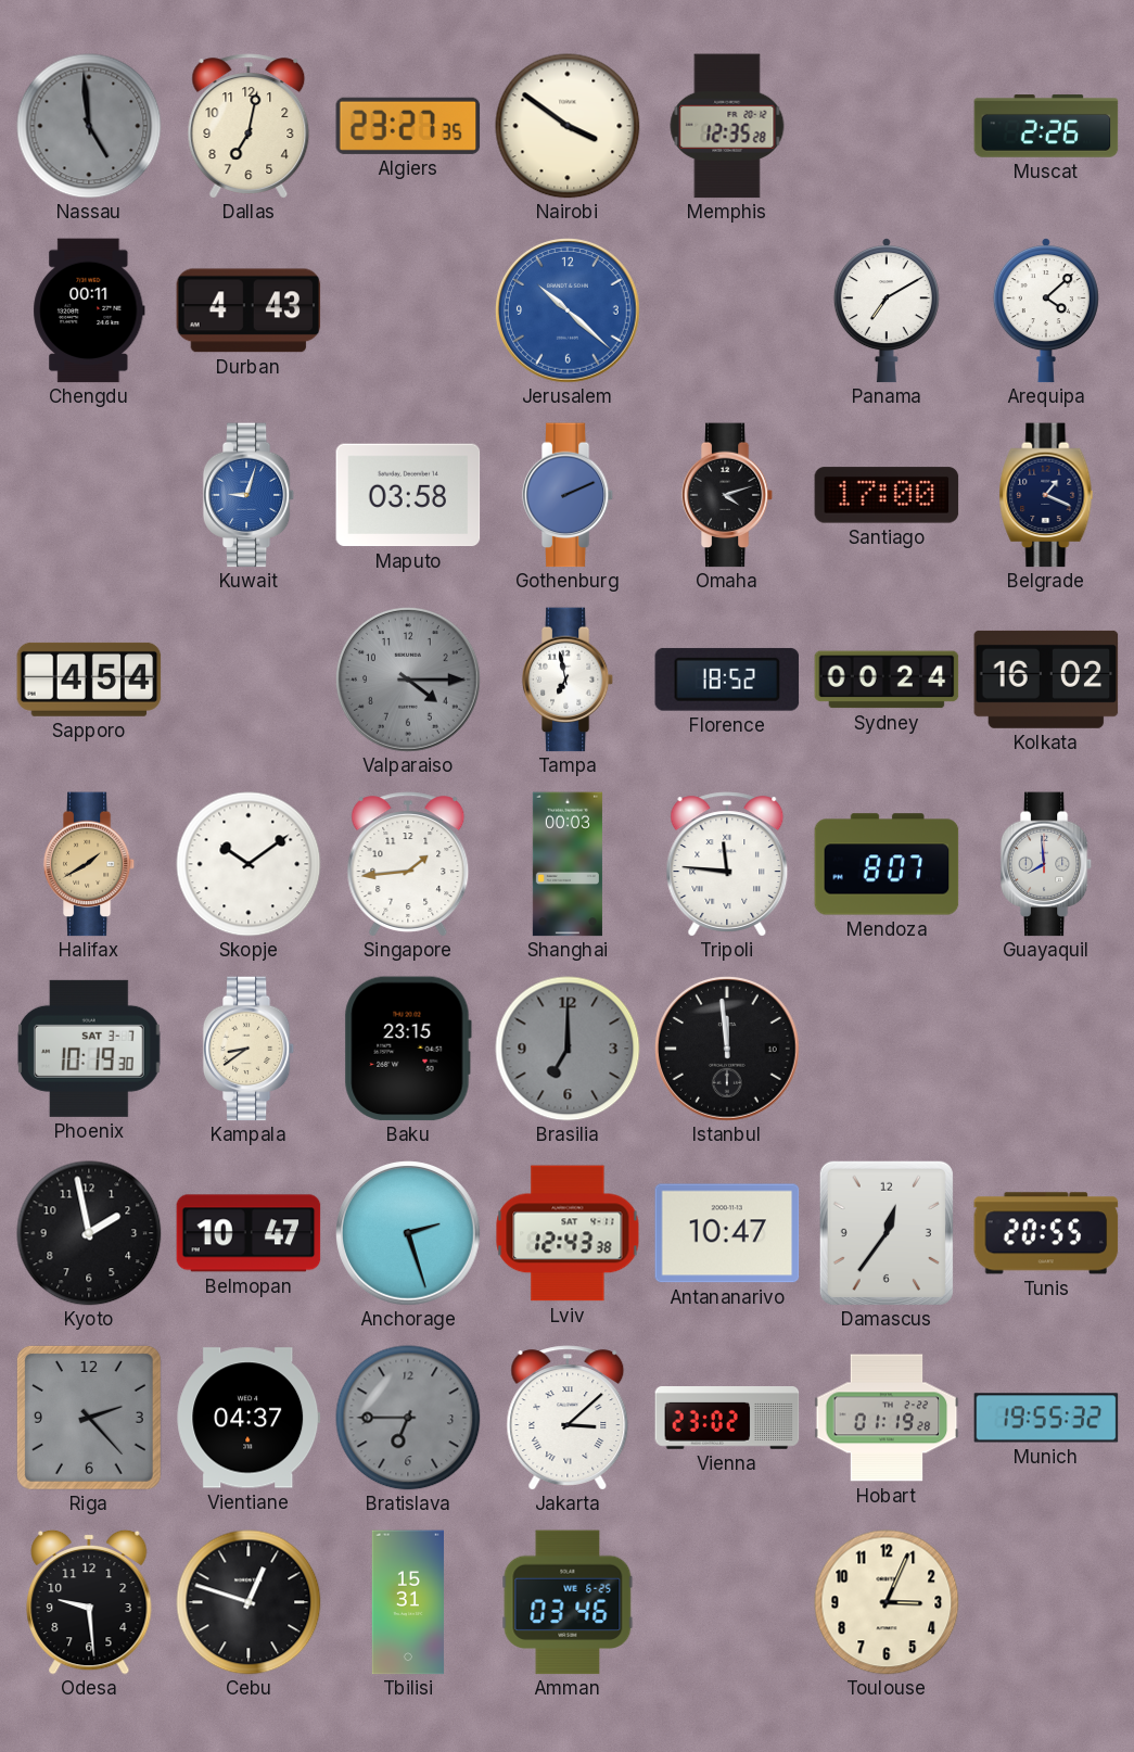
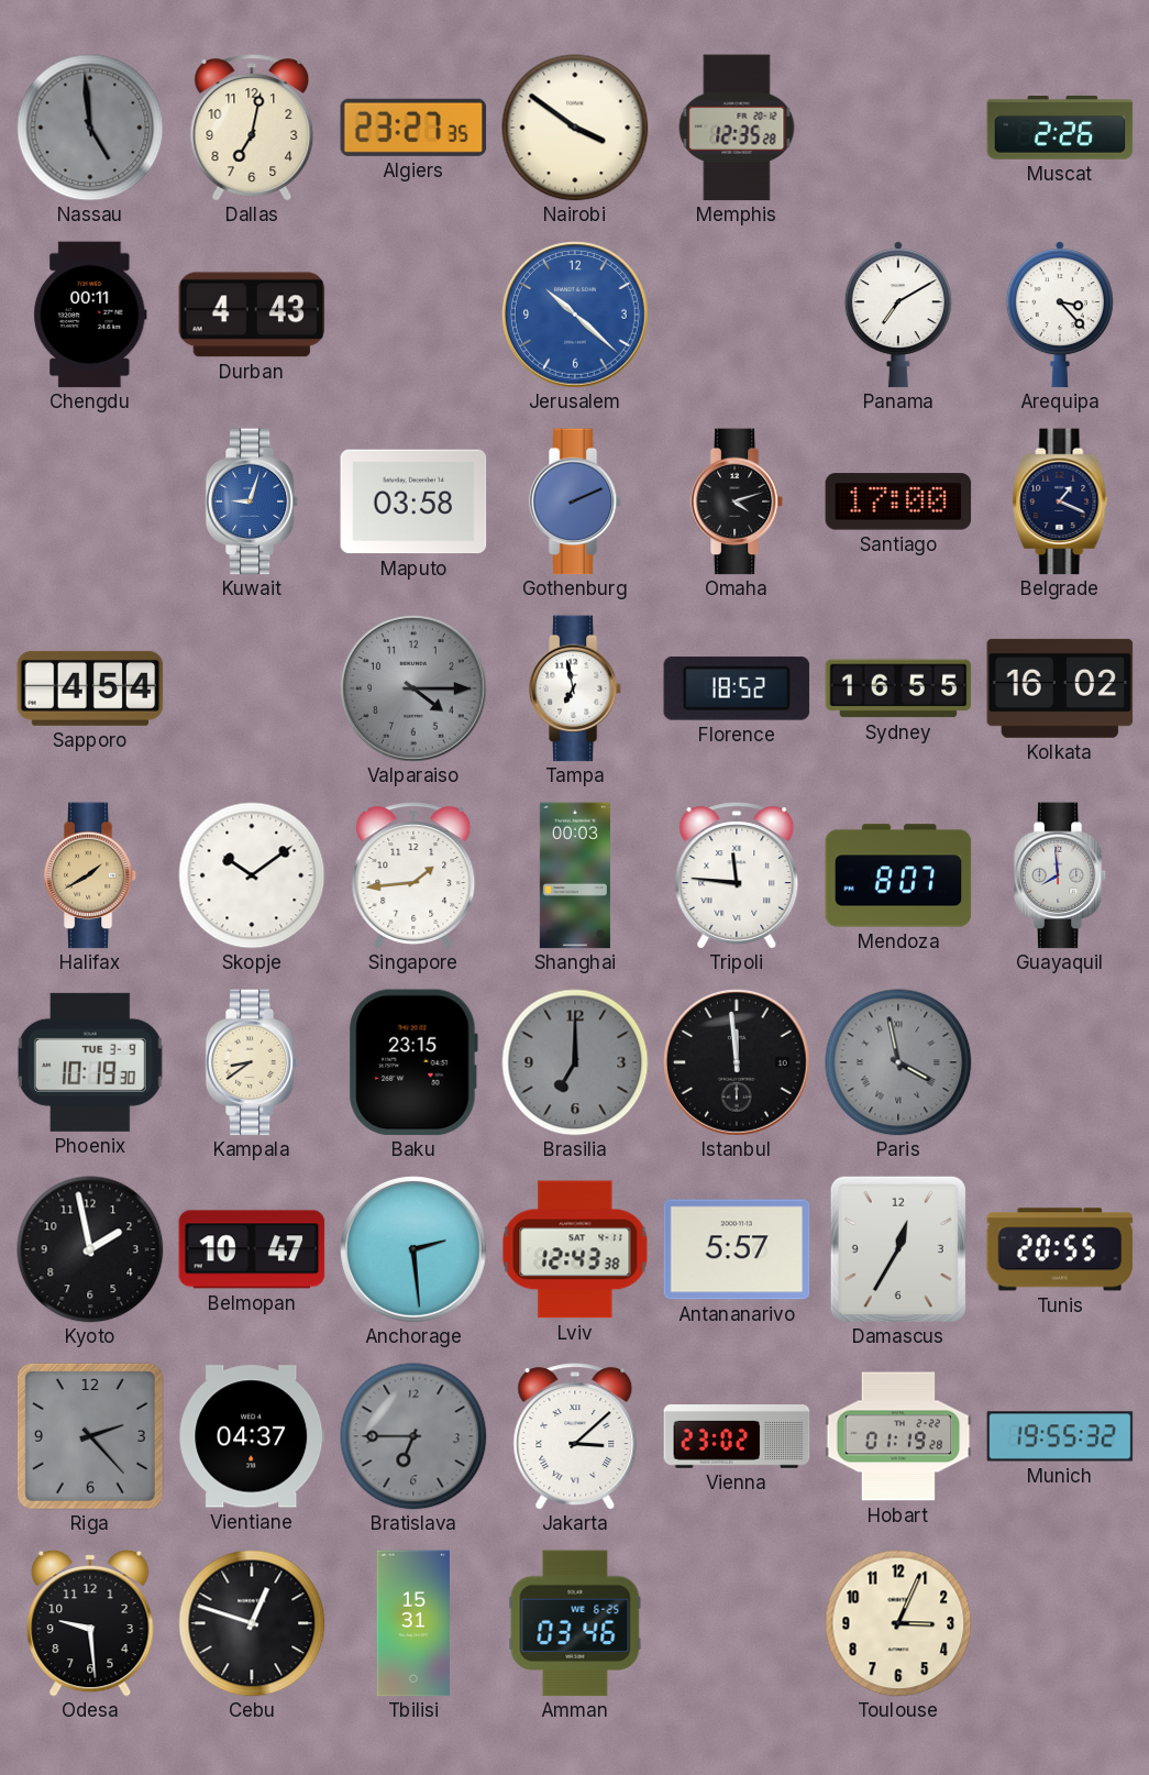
Arequipa: 4:08 -> 3:23 (1060, 315)
Sydney: 00:24 -> 16:55 (898, 688)
Phoenix date: SAT 3-7 -> TUE 3-9 (90, 1062)
Paris: none -> 3:58 (898, 1062)
Anchorage: 2:27 -> 2:29 (415, 1250)
Antananarivo: 10:47 -> 5:57 (737, 1249)
Damascus: 12:36 -> 12:35 (898, 1249)
